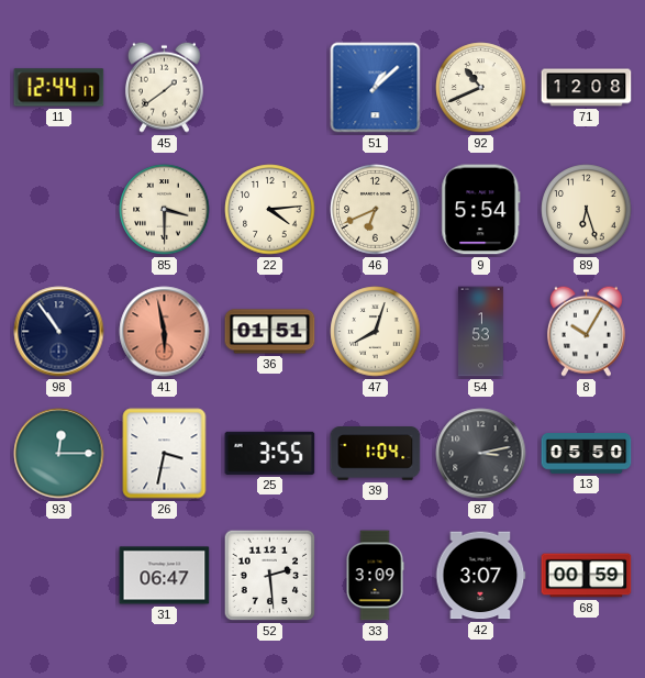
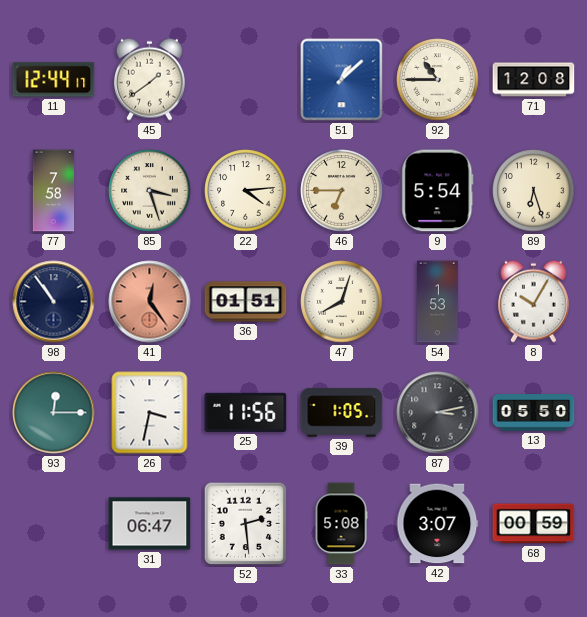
92: 10:41 -> 10:45 (438, 80)
77: none -> 7:58 (54, 191)
85: 3:30 -> 3:27 (150, 191)
46: 6:41 -> 6:45 (342, 191)
41: 5:58 -> 12:24 (150, 302)
25: 3:55 -> 11:56 (246, 412)
39: 1:04 -> 1:05 (342, 413)
33: 3:09 -> 5:08 (341, 524)
